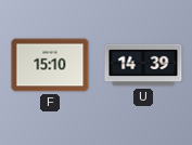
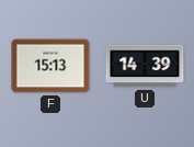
F: 15:10 -> 15:13 (50, 66)
